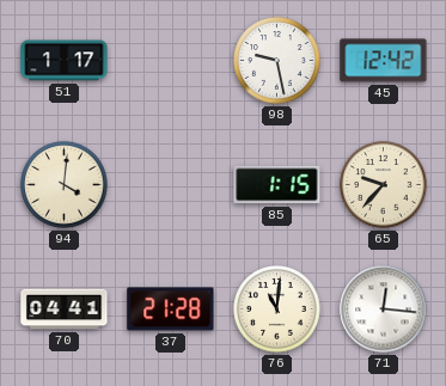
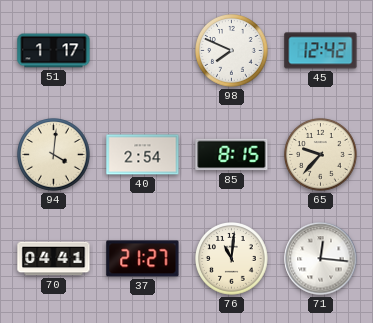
98: 9:28 -> 7:49 (232, 51)
40: none -> 2:54 (143, 155)
85: 1:15 -> 8:15 (232, 155)
37: 21:28 -> 21:27 (143, 259)
